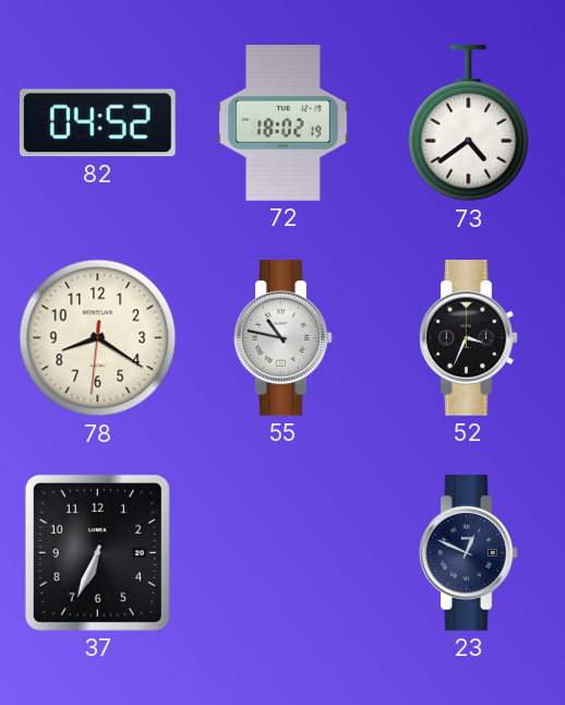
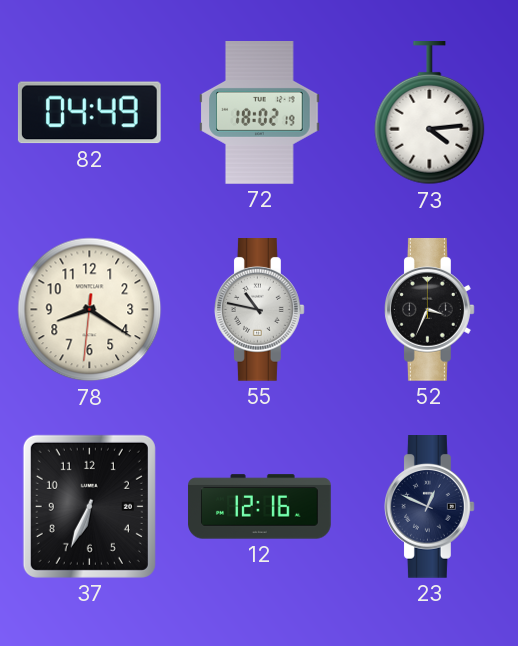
82: 04:52 -> 04:49 (89, 113)
73: 4:39 -> 4:14 (430, 114)
12: none -> 12:16 (260, 507)
